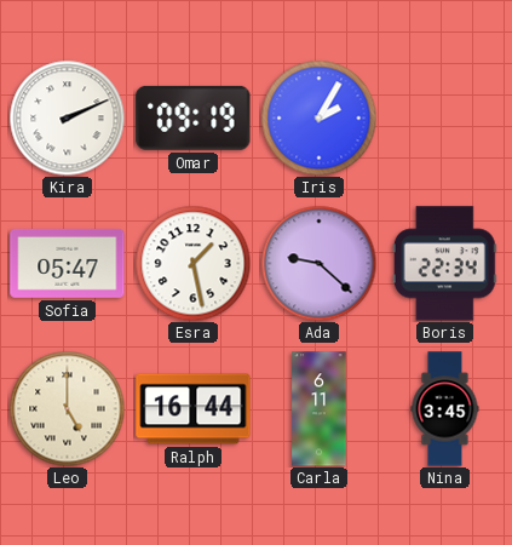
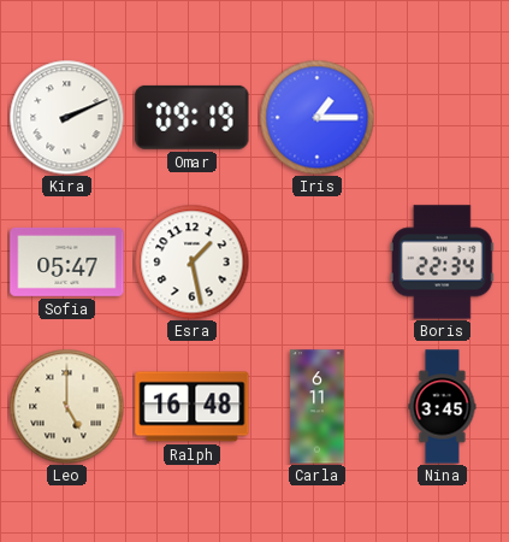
Iris: 2:05 -> 1:15 (316, 117)
Ada: 9:22 -> none (318, 263)
Ralph: 16:44 -> 16:48 (193, 407)
